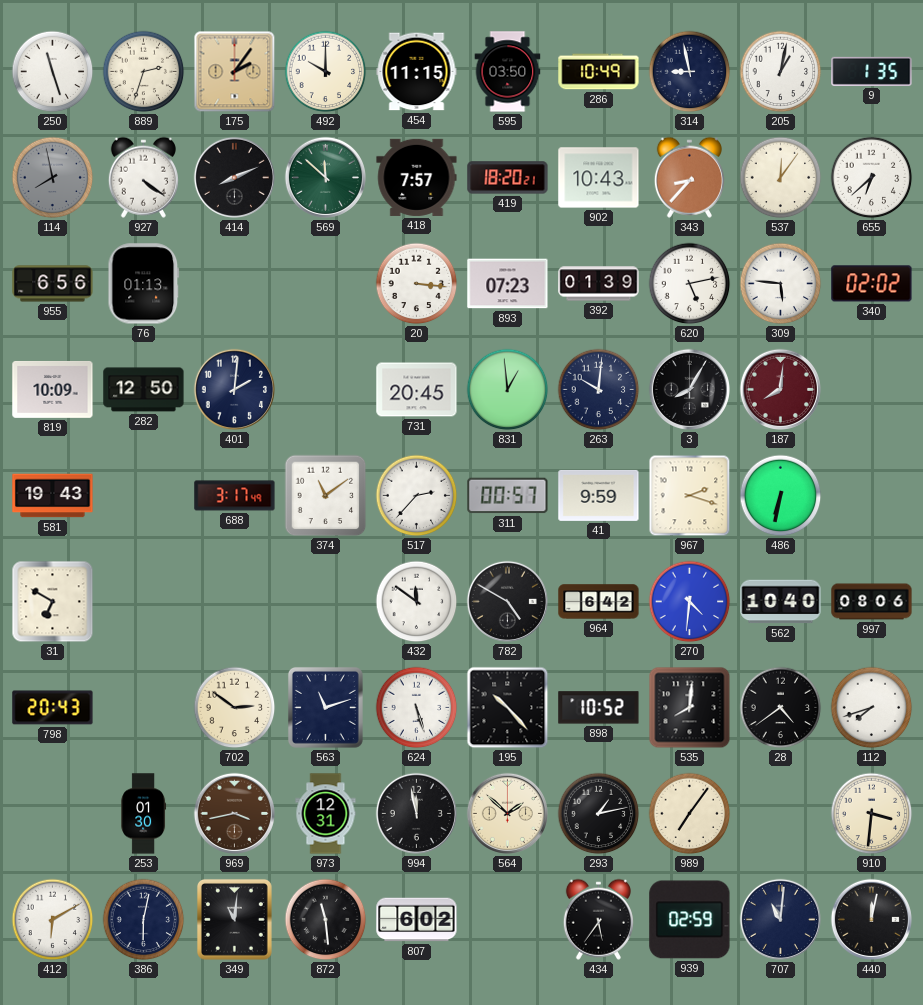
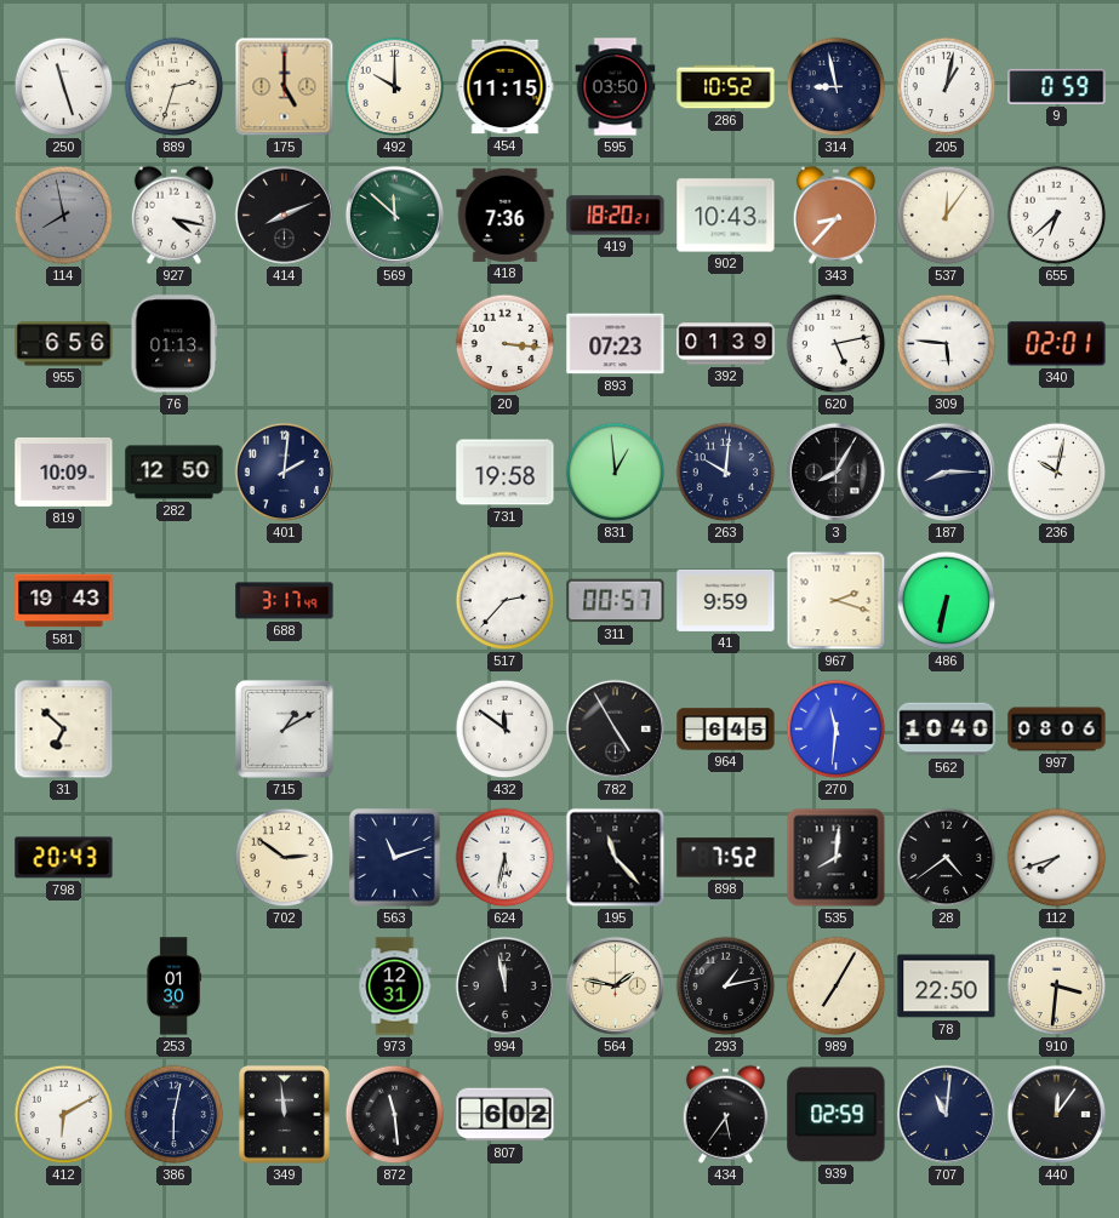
175: 2:06 -> 5:00 (285, 87)
286: 10:49 -> 10:52 (726, 87)
9: 1:35 -> 0:59 (1057, 86)
927: 4:21 -> 4:17 (173, 215)
418: 7:57 -> 7:36 (506, 215)
340: 02:02 -> 02:01 (1057, 344)
731: 20:45 -> 19:58 (506, 473)
187: 8:01 -> 8:15 (946, 471)
187 dial: burgundy -> navy (946, 471)
236: none -> 10:02 (1057, 473)
374: 11:09 -> none (326, 496)
31: 6:50 -> 6:52 (64, 730)
715: none -> 1:10 (284, 728)
782: 4:50 -> 4:55 (615, 728)
964: 6:42 -> 6:45 (726, 730)
270: 4:31 -> 11:31 (837, 730)
624: 5:27 -> 5:32 (506, 858)
195: 10:23 -> 11:23 (616, 858)
898: 10:52 -> 7:52 (726, 858)
969: 3:43 -> none (234, 813)
564: 1:52 -> 1:47 (615, 985)
989: 7:06 -> 7:05 (837, 987)
78: none -> 22:50 (947, 987)
349: 11:01 -> 11:59 (284, 1114)
440: 12:02 -> 12:06 (1056, 1114)
